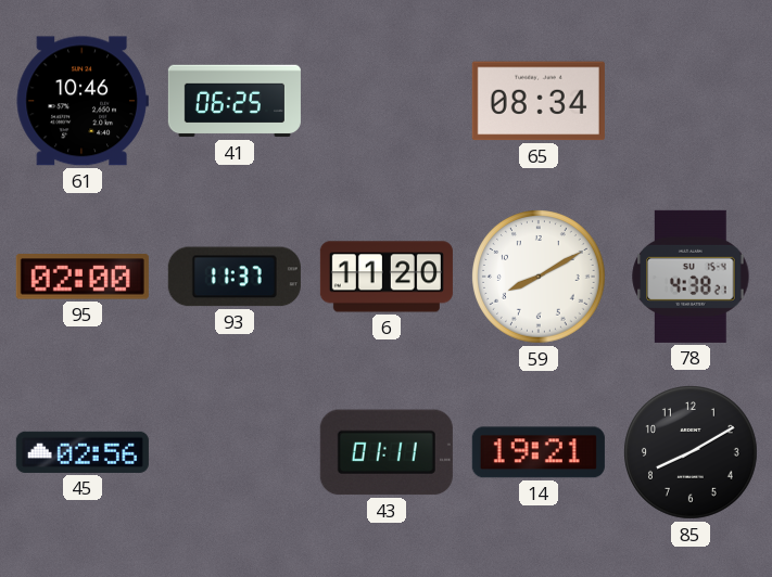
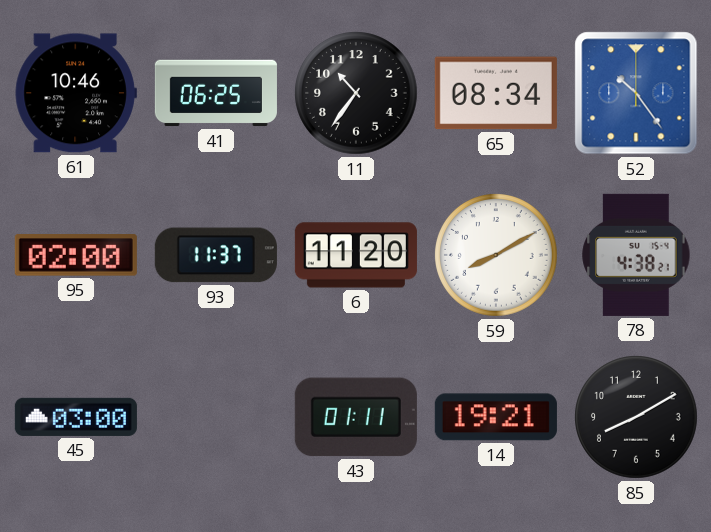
11: none -> 10:36 (357, 94)
52: none -> 10:24 (636, 93)
45: 02:56 -> 03:00 (76, 417)
